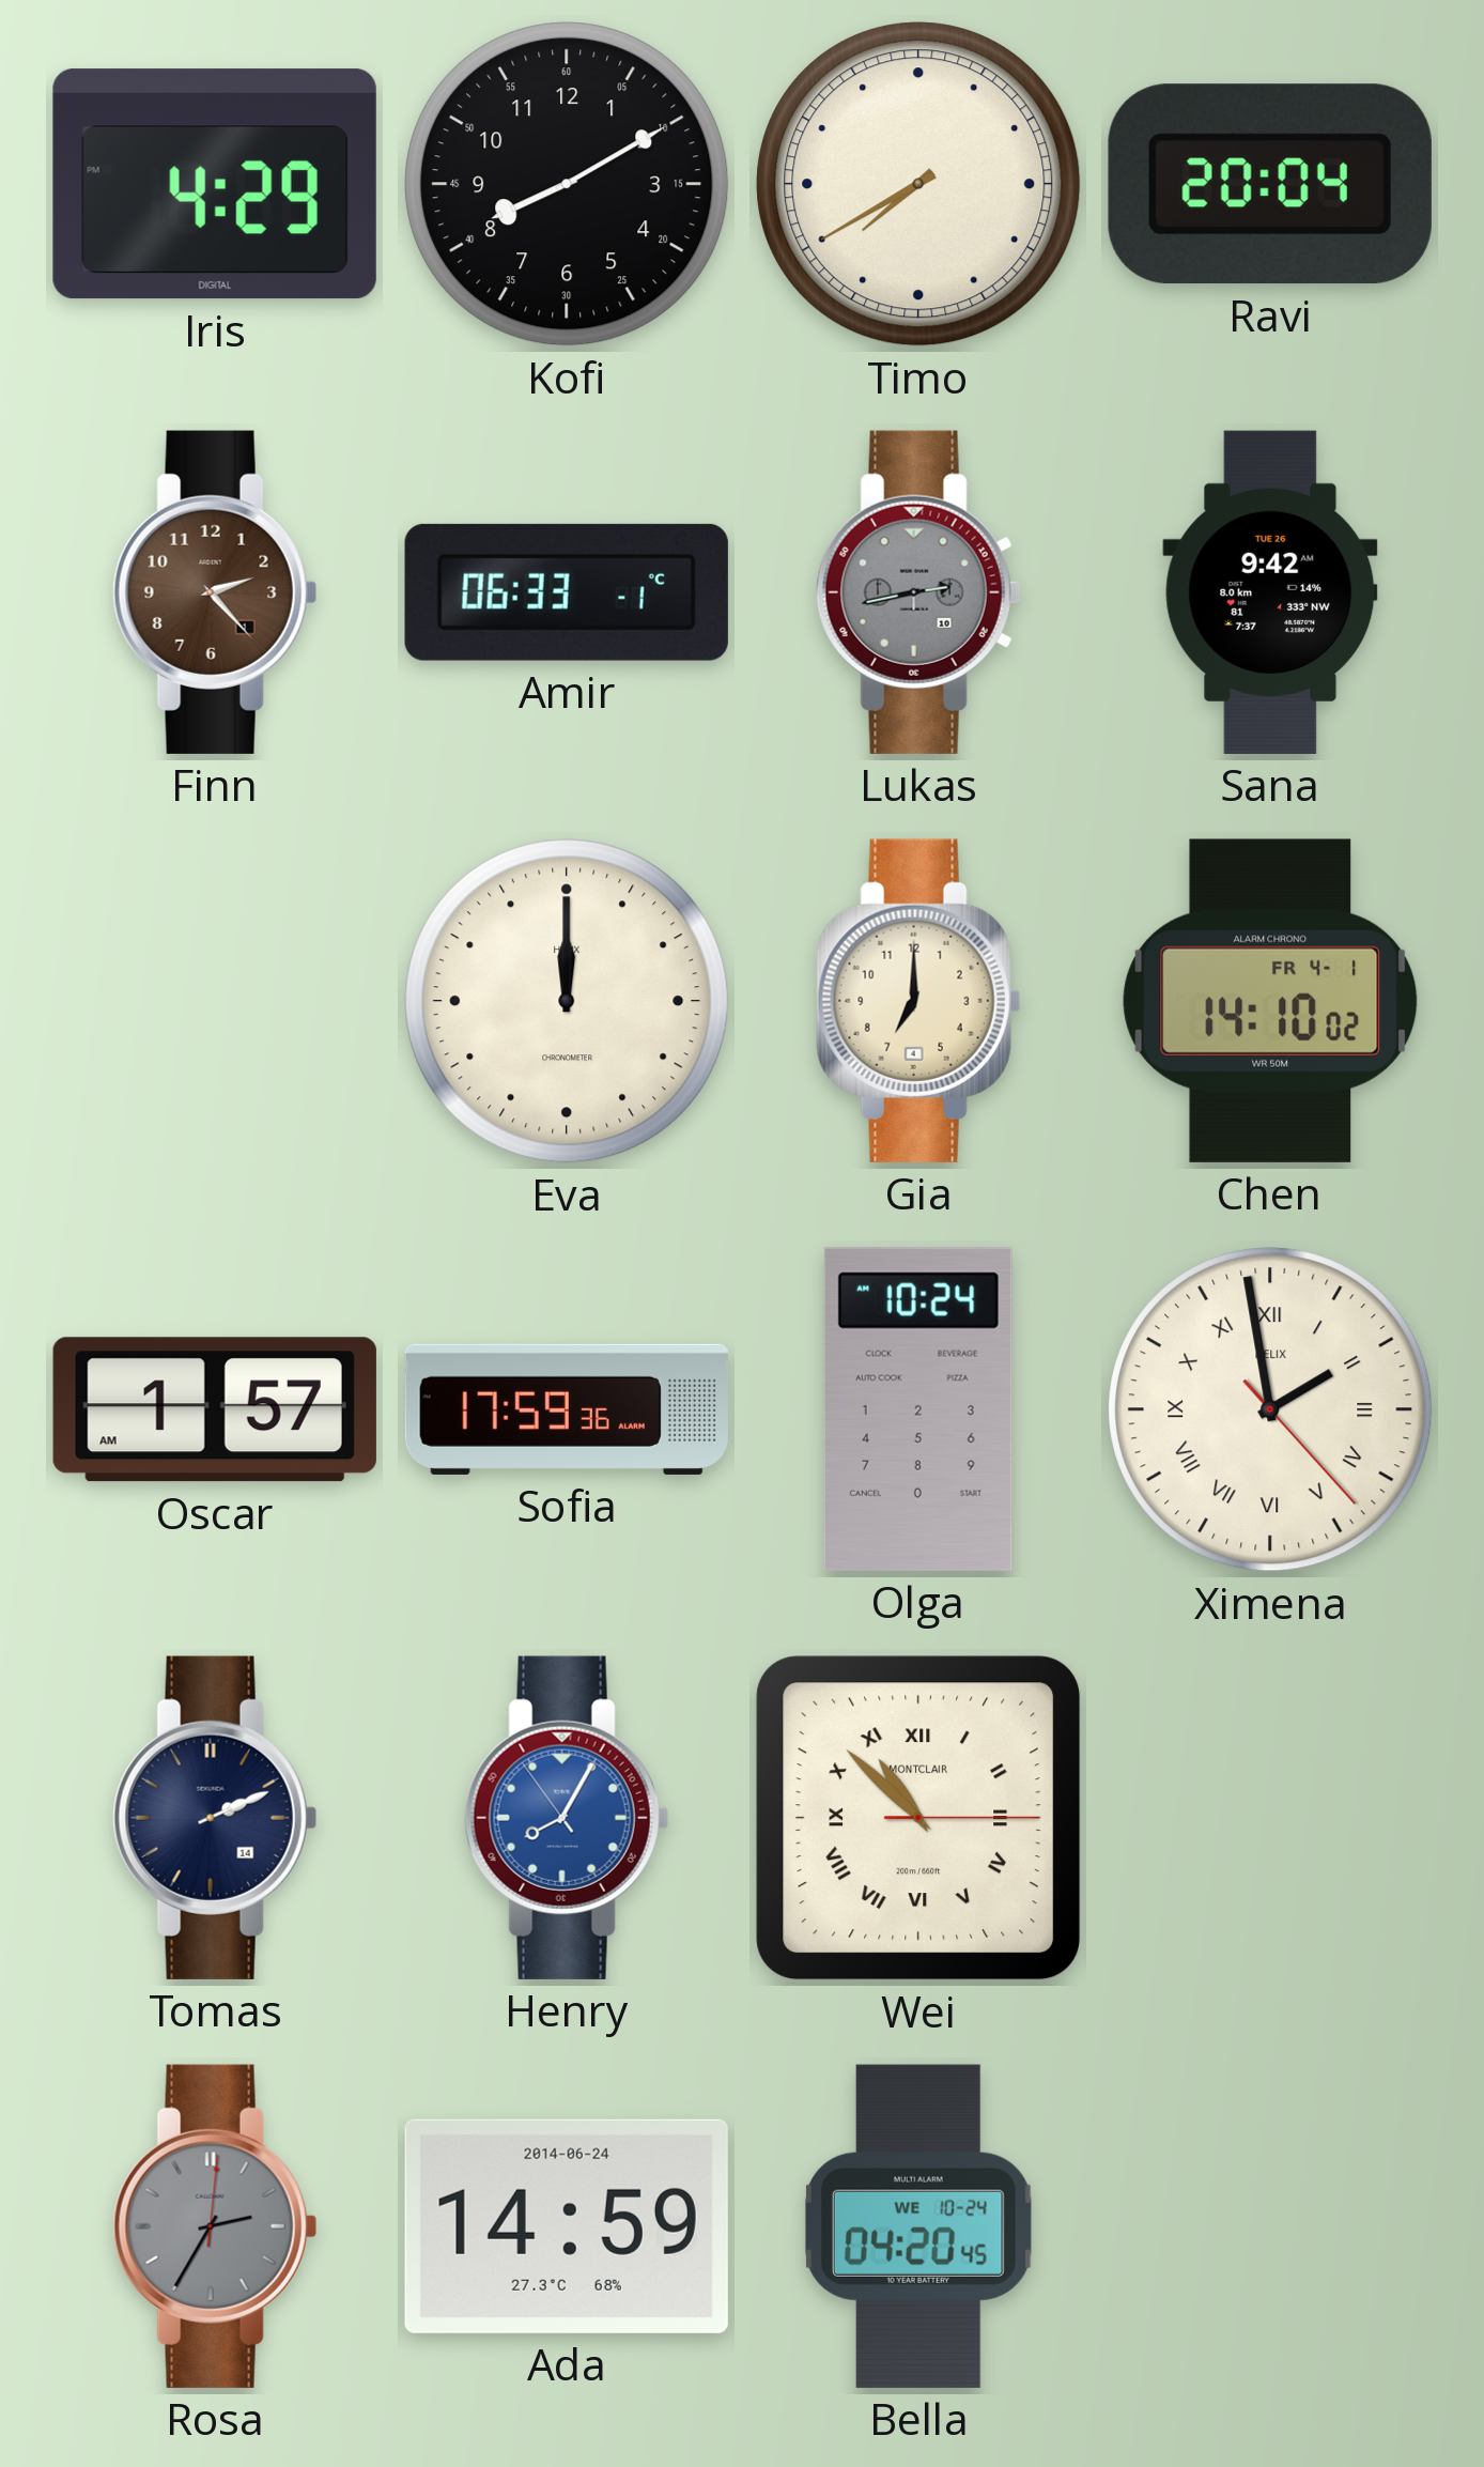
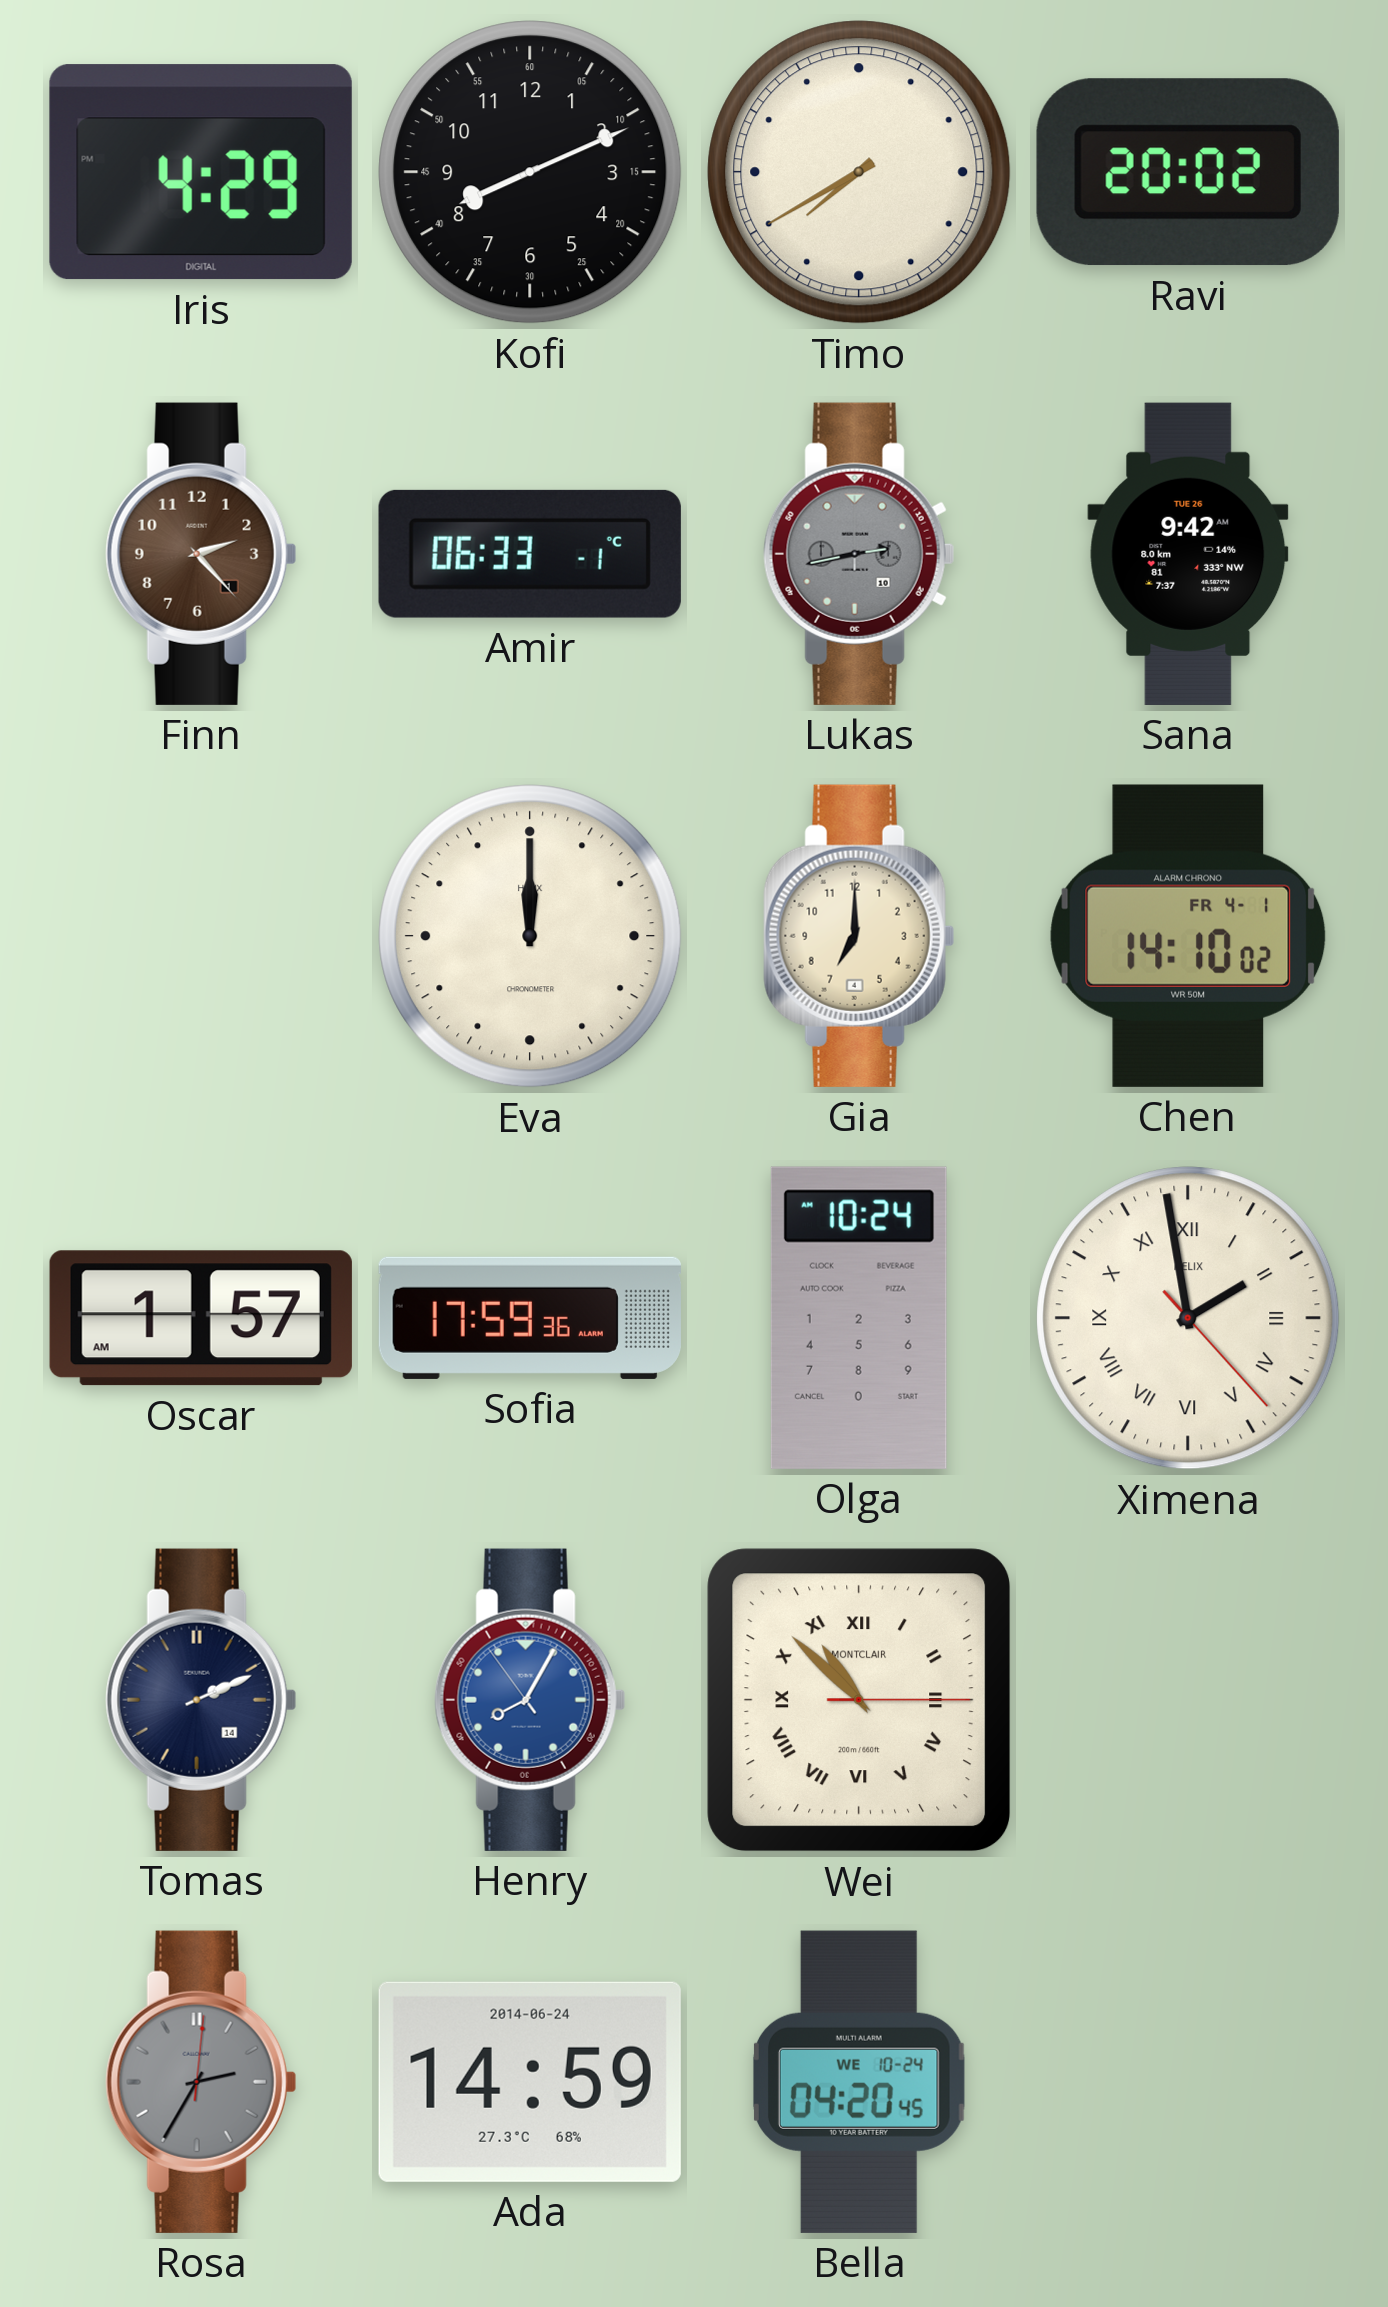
Kofi: 8:10 -> 8:11 (530, 172)
Ravi: 20:04 -> 20:02 (1188, 172)
